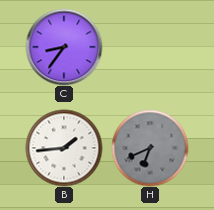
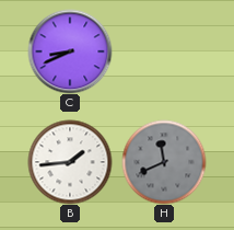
C: 8:36 -> 8:41 (70, 51)
H: 6:41 -> 11:41 (164, 162)
